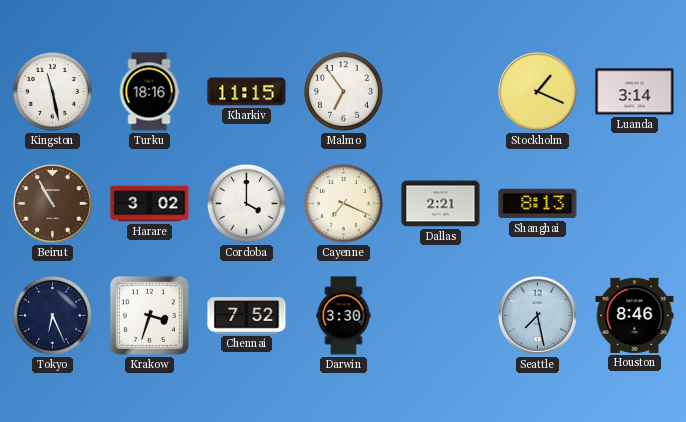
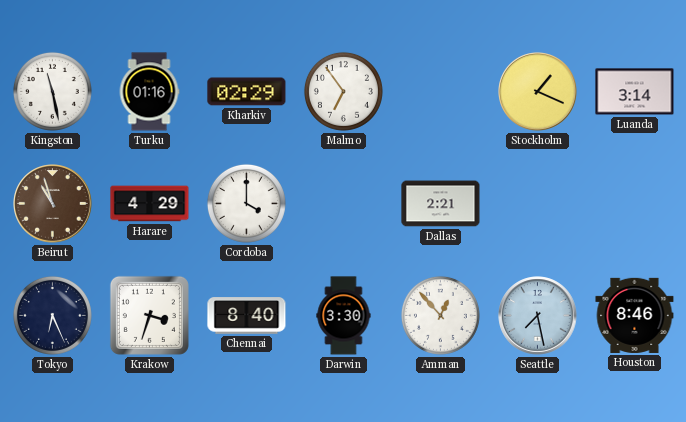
Turku: 18:16 -> 01:16 (149, 92)
Kharkiv: 11:15 -> 02:29 (247, 92)
Beirut: 10:55 -> 10:57 (53, 204)
Harare: 3:02 -> 4:29 (150, 204)
Cayenne: 7:19 -> none (343, 203)
Shanghai: 8:13 -> none (538, 204)
Chennai: 7:52 -> 8:40 (247, 316)
Amman: none -> 12:53 (440, 315)
